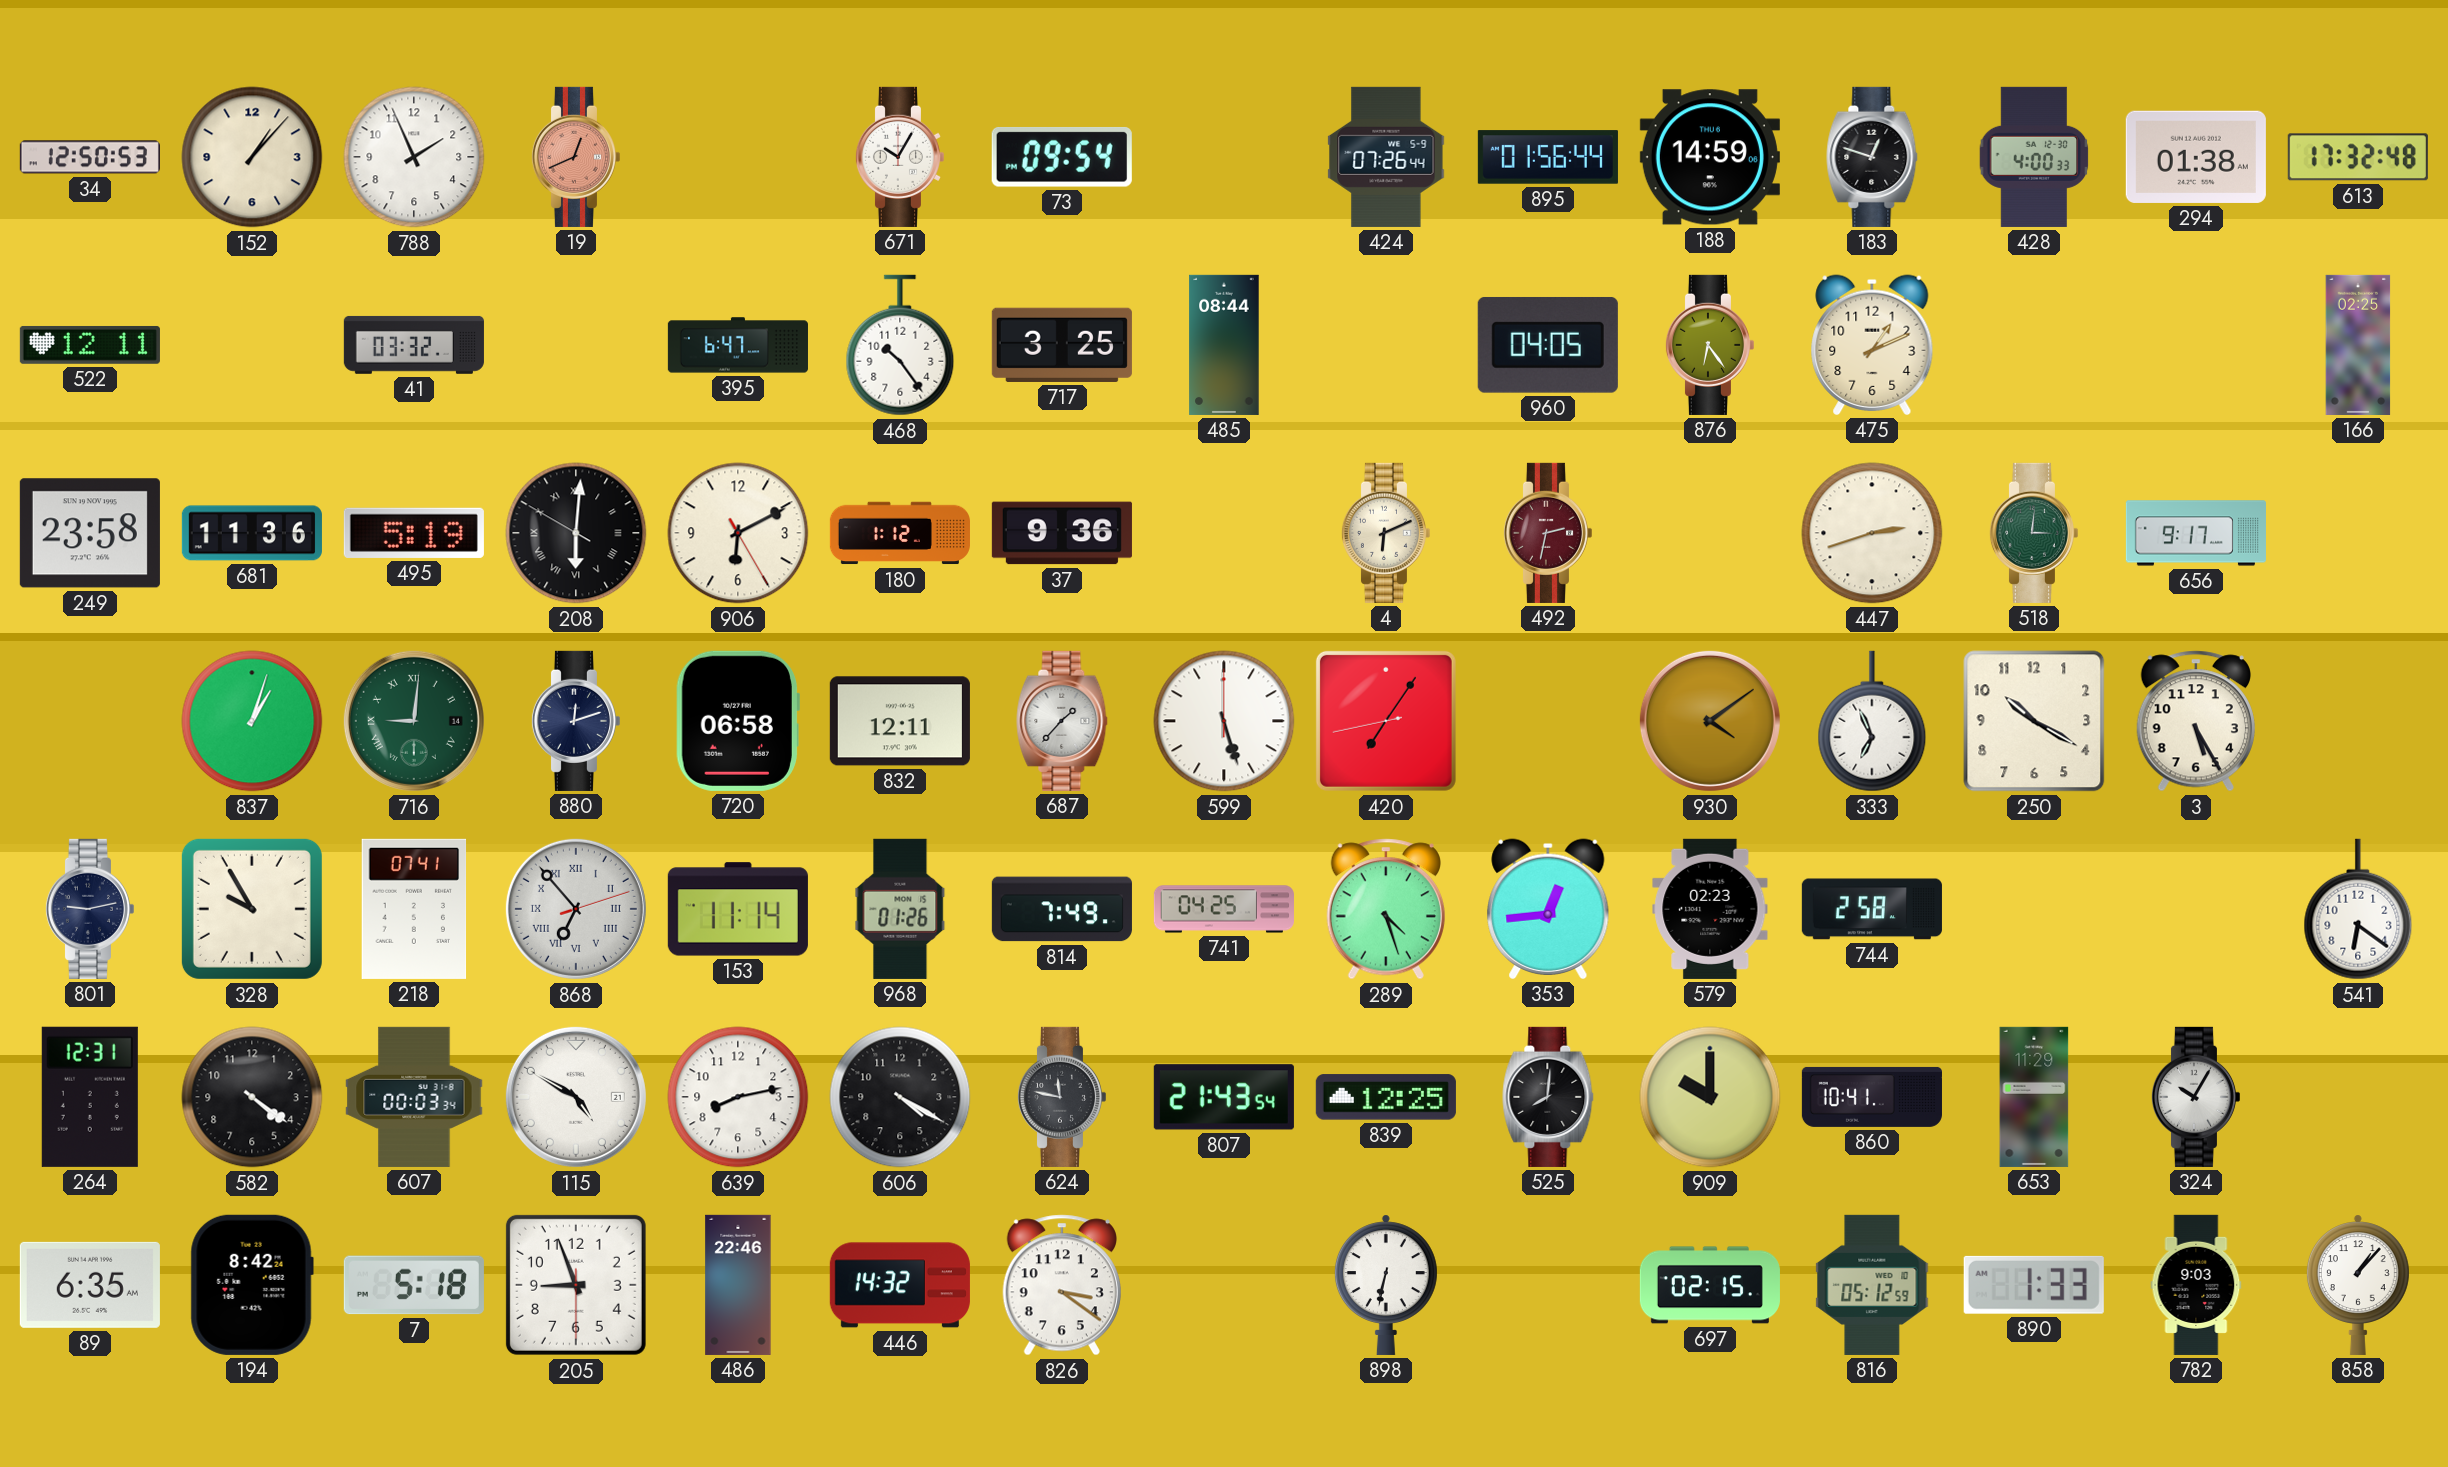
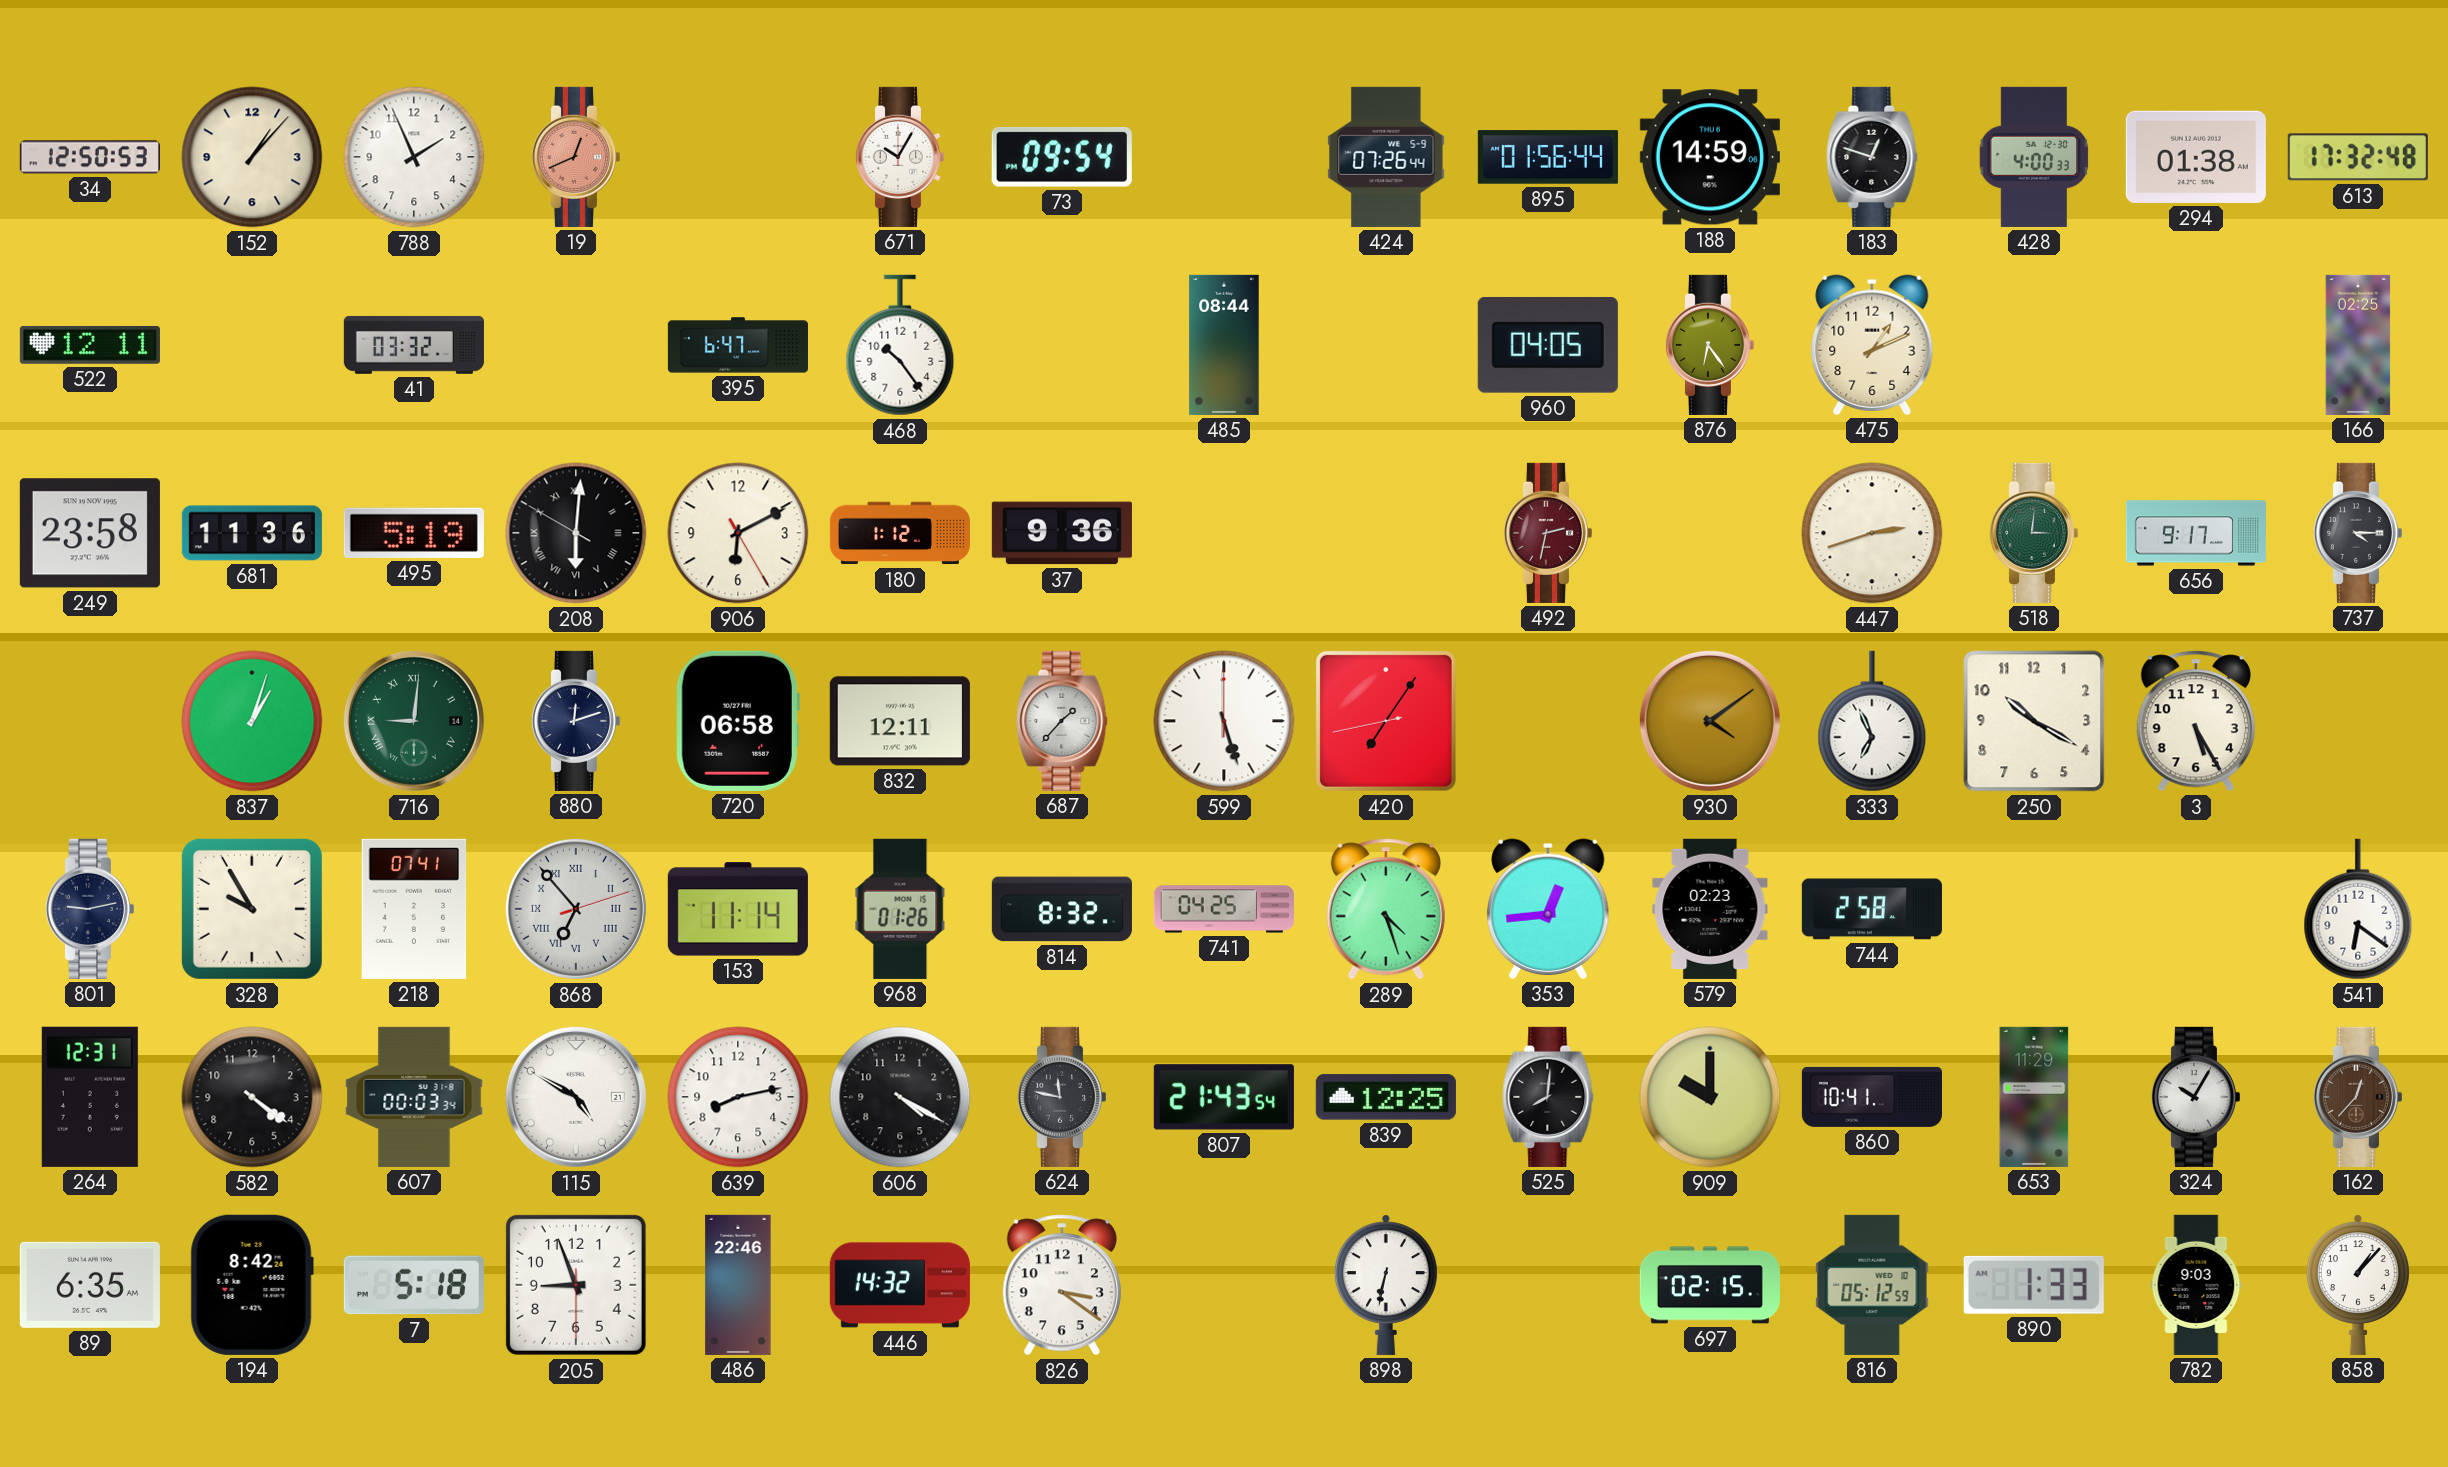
717: 3:25 -> none (1062, 345)
4: 6:11 -> none (1385, 533)
737: none -> 4:15 (2357, 533)
814: 7:49 -> 8:32 (1062, 909)
162: none -> 12:37 (2357, 1097)
